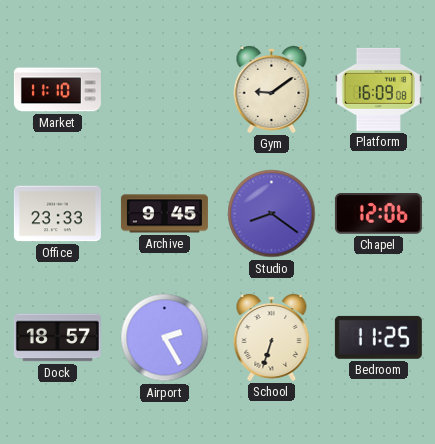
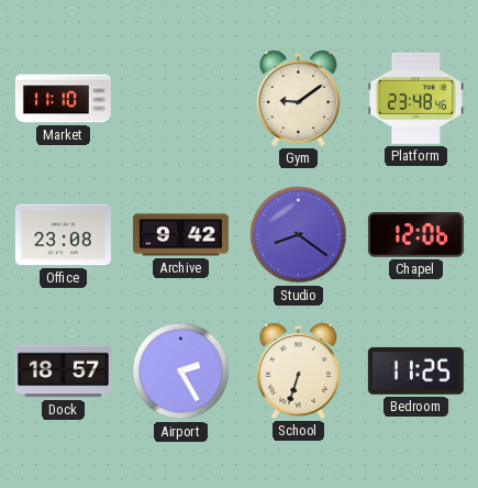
Platform: 16:09 -> 23:48 (415, 98)
Office: 23:33 -> 23:08 (63, 235)
Archive: 9:45 -> 9:42 (180, 235)
